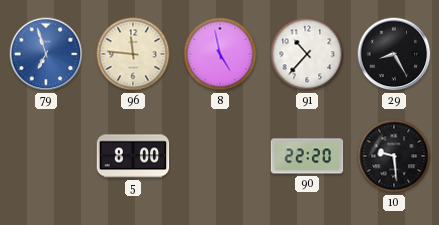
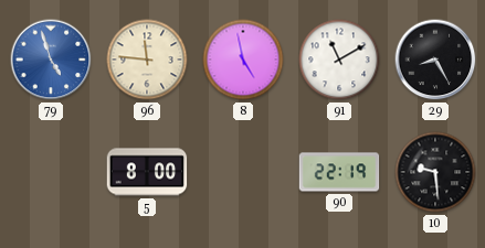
79: 6:57 -> 4:57 (51, 60)
91: 10:37 -> 11:10 (339, 60)
90: 22:20 -> 22:19 (339, 172)
